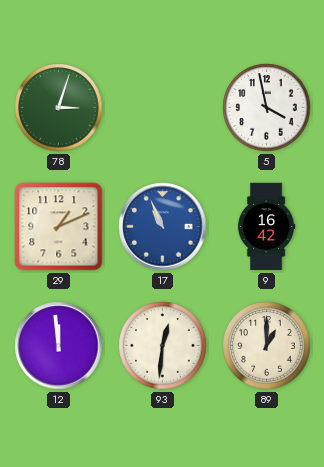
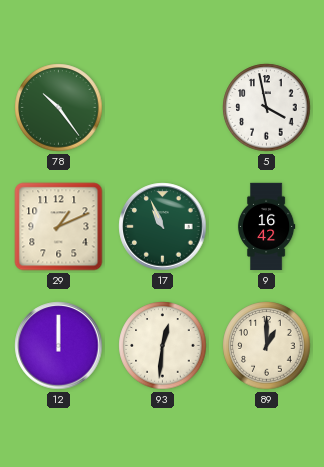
78: 3:03 -> 10:24 (59, 108)
17 dial: blue -> green (163, 227)
12: 11:59 -> 12:00 (59, 346)
